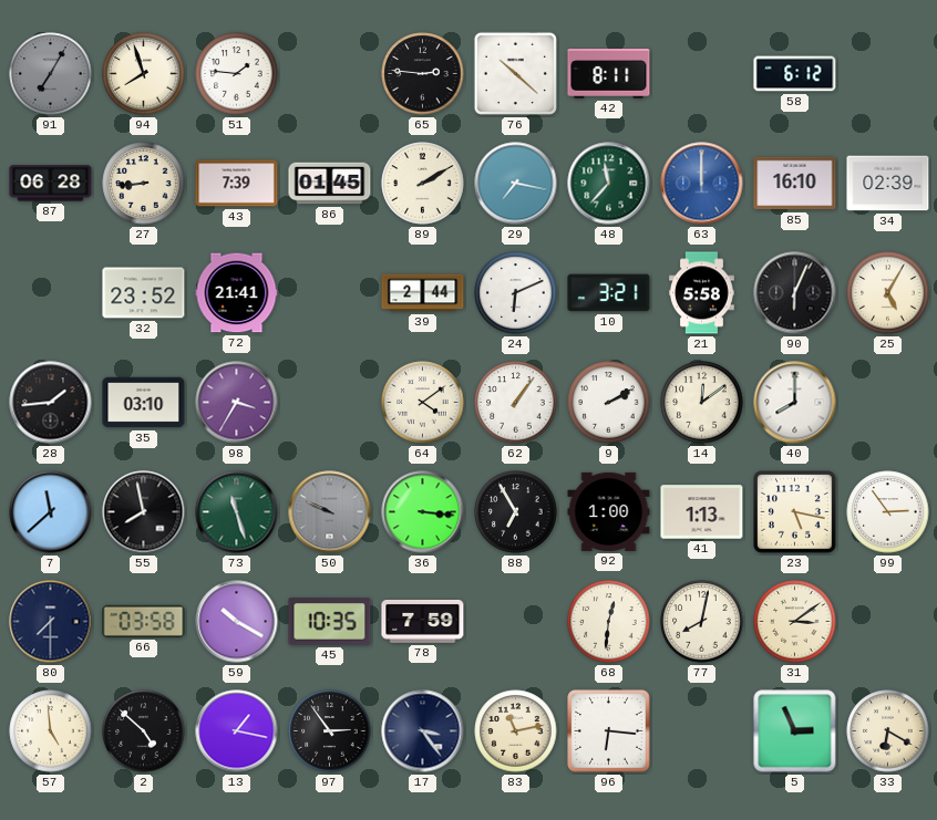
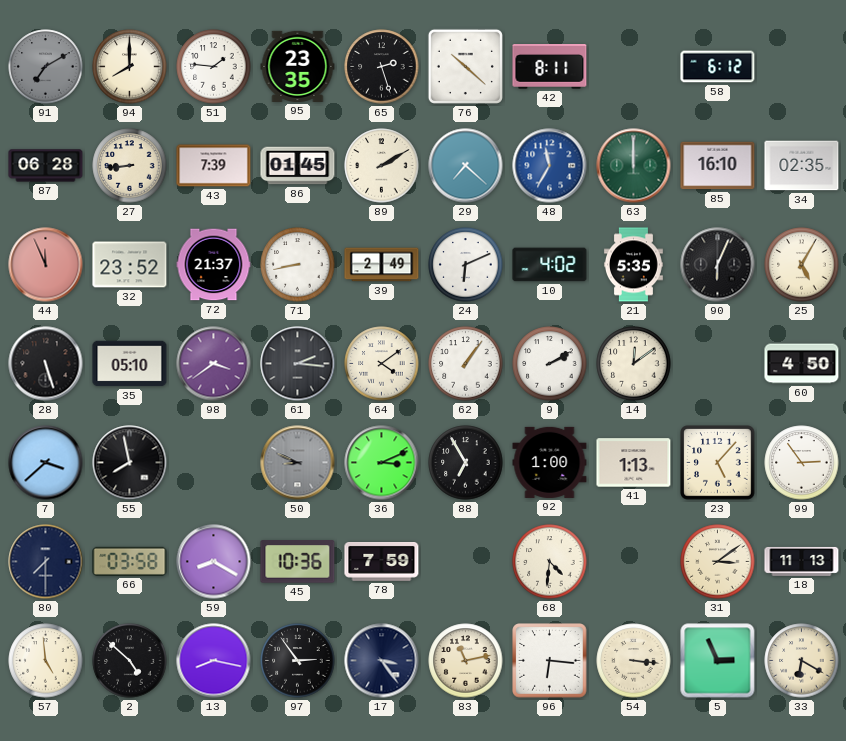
91: 7:05 -> 7:10 (46, 67)
94: 7:57 -> 8:00 (130, 67)
95: none -> 23:35 (298, 66)
65: 2:46 -> 2:27 (382, 67)
29: 7:17 -> 7:22 (466, 166)
48: 11:37 -> 11:35 (550, 166)
48 dial: green -> blue (550, 166)
63 dial: blue -> green (634, 166)
34: 02:39 -> 02:35 (802, 166)
44: none -> 11:56 (46, 265)
72: 21:41 -> 21:37 (214, 265)
71: none -> 8:43 (298, 265)
39: 2:44 -> 2:49 (382, 265)
10: 3:21 -> 4:02 (550, 265)
21: 5:58 -> 5:35 (633, 265)
28: 1:44 -> 5:27 (46, 364)
35: 03:10 -> 05:10 (130, 364)
98: 3:35 -> 3:39 (214, 364)
61: none -> 2:16 (298, 364)
40: 8:00 -> none (795, 403)
60: none -> 4:50 (802, 364)
7: 11:38 -> 3:38 (46, 463)
73: 11:27 -> none (237, 512)
50: 9:49 -> 8:49 (298, 463)
36: 3:16 -> 3:11 (382, 463)
23: 5:17 -> 5:07 (718, 463)
59: 10:20 -> 8:20 (214, 562)
45: 10:35 -> 10:36 (298, 562)
68: 12:31 -> 4:31 (550, 562)
77: 8:02 -> none (702, 622)
18: none -> 11:13 (802, 561)
13: 1:17 -> 8:17 (214, 661)
54: none -> 3:16 (634, 661)
